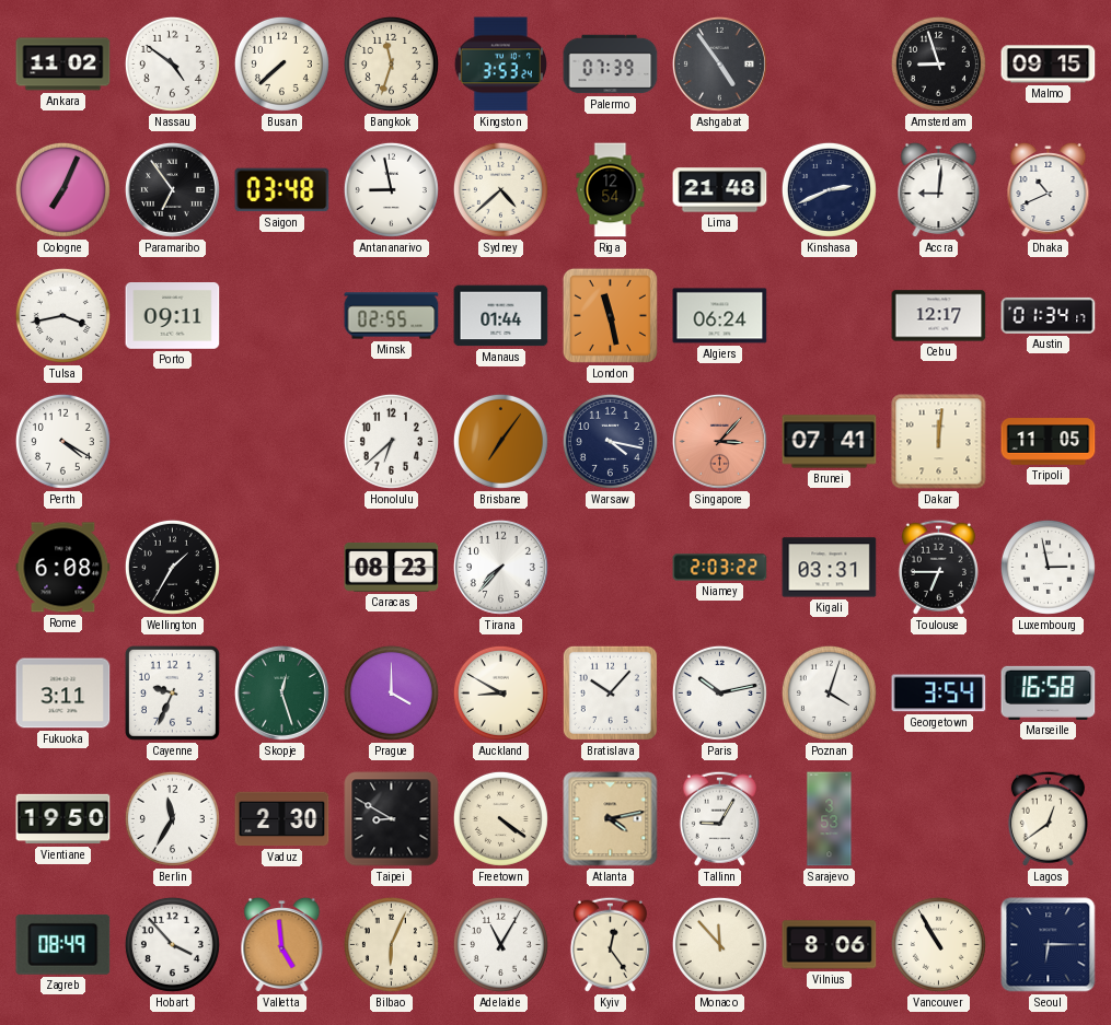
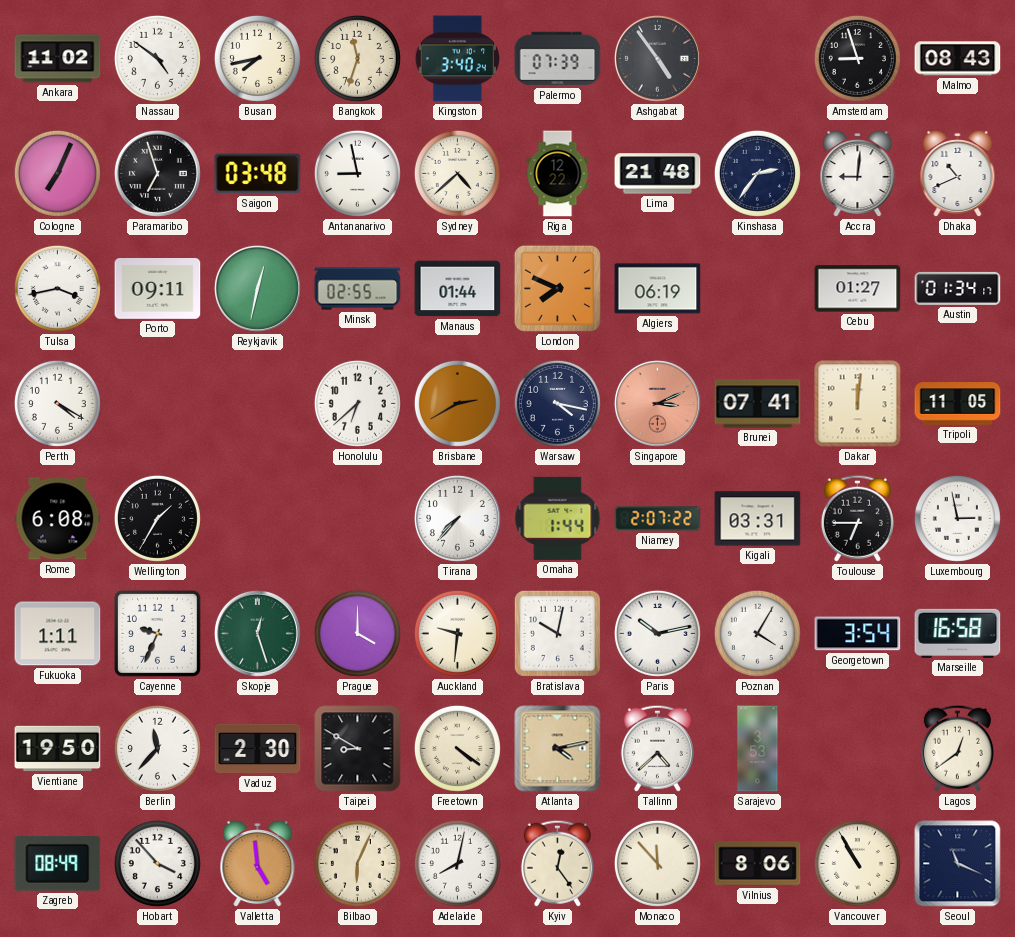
Busan: 7:38 -> 7:43 (257, 58)
Kingston: 3:53 -> 3:40 (457, 59)
Malmo: 09:15 -> 08:43 (958, 59)
Paramaribo: 6:54 -> 6:57 (157, 173)
Riga: 12:54 -> 12:22 (558, 174)
Kinshasa: 2:41 -> 2:36 (757, 173)
Reykjavik: none -> 12:32 (257, 288)
London: 11:28 -> 7:49 (557, 288)
Algiers: 06:24 -> 06:19 (658, 289)
Cebu: 12:17 -> 01:27 (858, 289)
Brisbane: 7:06 -> 2:40 (457, 403)
Singapore: 3:07 -> 3:11 (657, 403)
Caracas: 08:23 -> none (392, 567)
Omaha: none -> 1:44 (558, 518)
Niamey: 2:03 -> 2:07 (658, 519)
Fukuoka: 3:11 -> 1:11 (58, 634)
Auckland: 8:50 -> 9:31 (457, 633)
Bratislava: 10:07 -> 10:02 (557, 633)
Poznan: 4:03 -> 4:05 (757, 633)
Berlin: 11:35 -> 11:37 (157, 748)
Tallinn: 9:05 -> 4:38 (657, 748)
Adelaide: 11:05 -> 8:02 (457, 863)
Seoul: 6:15 -> 11:19 (958, 864)
